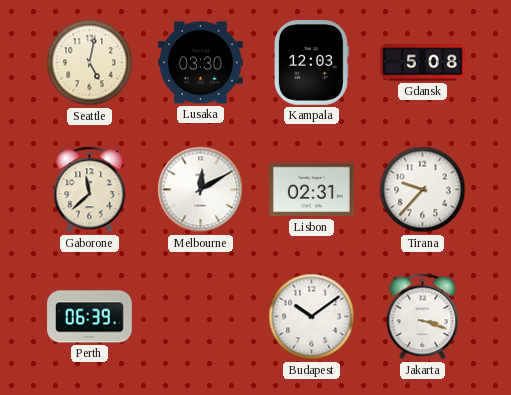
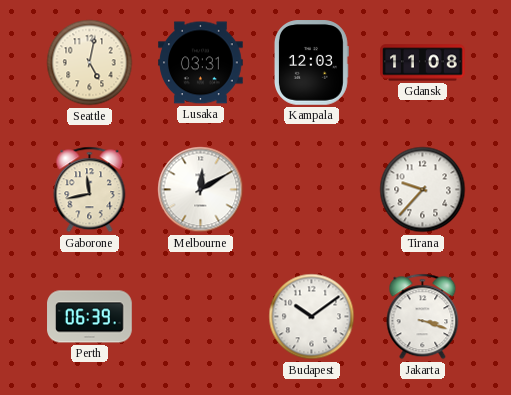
Lusaka: 03:30 -> 03:31 (201, 63)
Gdansk: 5:08 -> 11:08 (423, 63)
Gaborone: 11:38 -> 11:43 (90, 190)
Lisbon: 02:31 -> none (312, 190)
